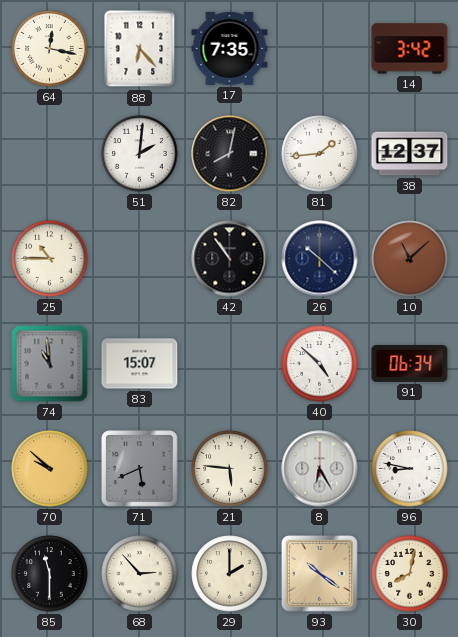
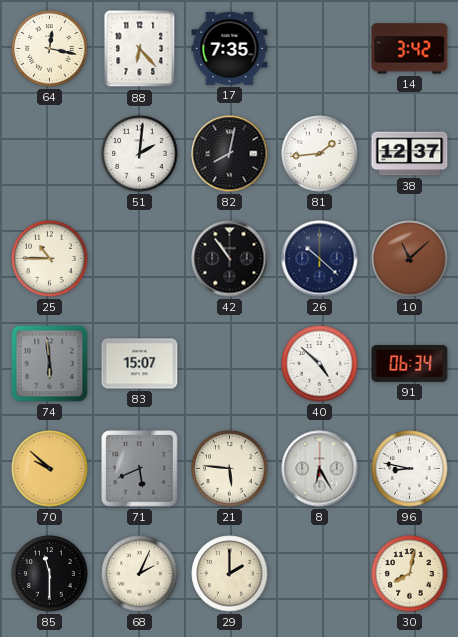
74: 10:59 -> 5:59 (50, 364)
68: 2:53 -> 2:04 (140, 574)
93: 10:21 -> none (320, 574)
